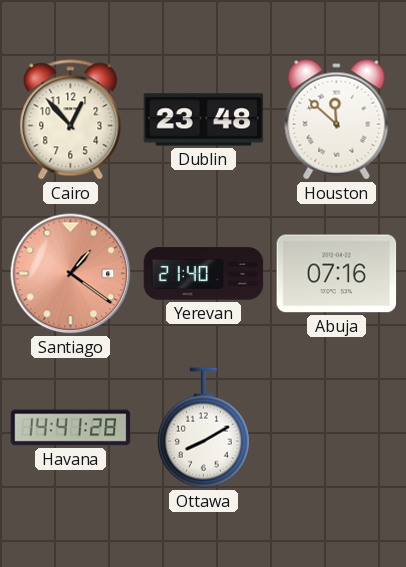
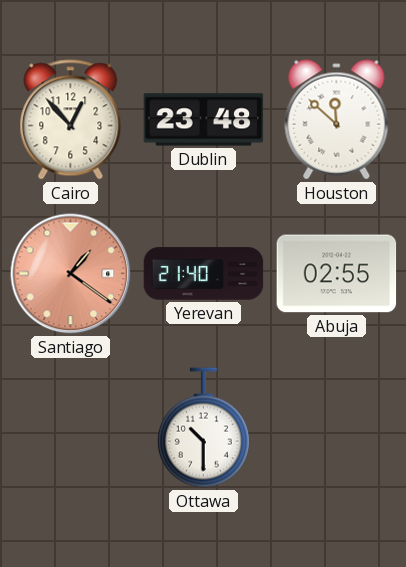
Abuja: 07:16 -> 02:55 (337, 274)
Havana: 14:41 -> none (71, 428)
Ottawa: 8:10 -> 10:30 (203, 428)
